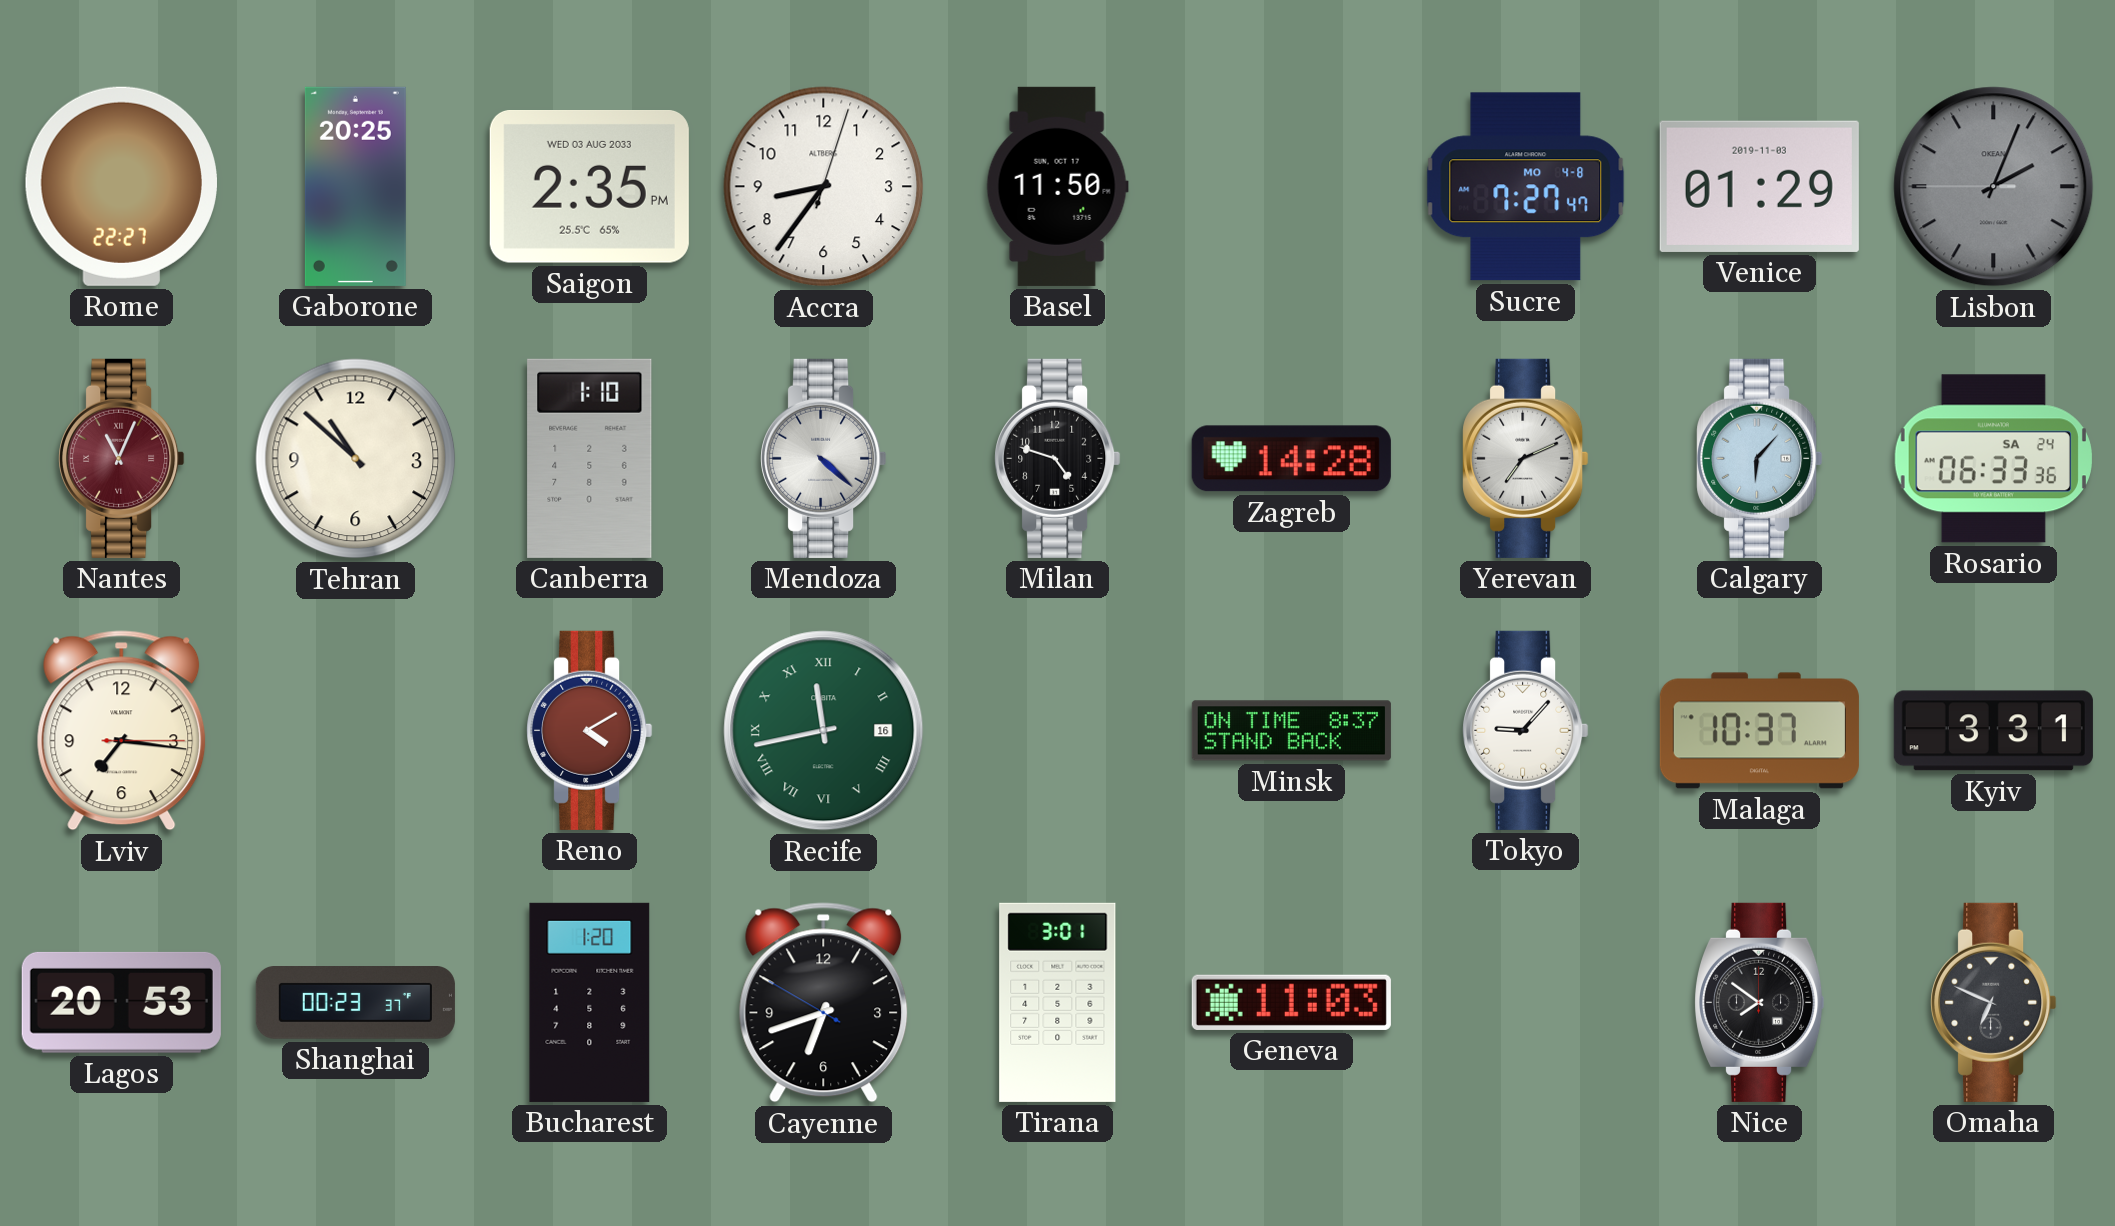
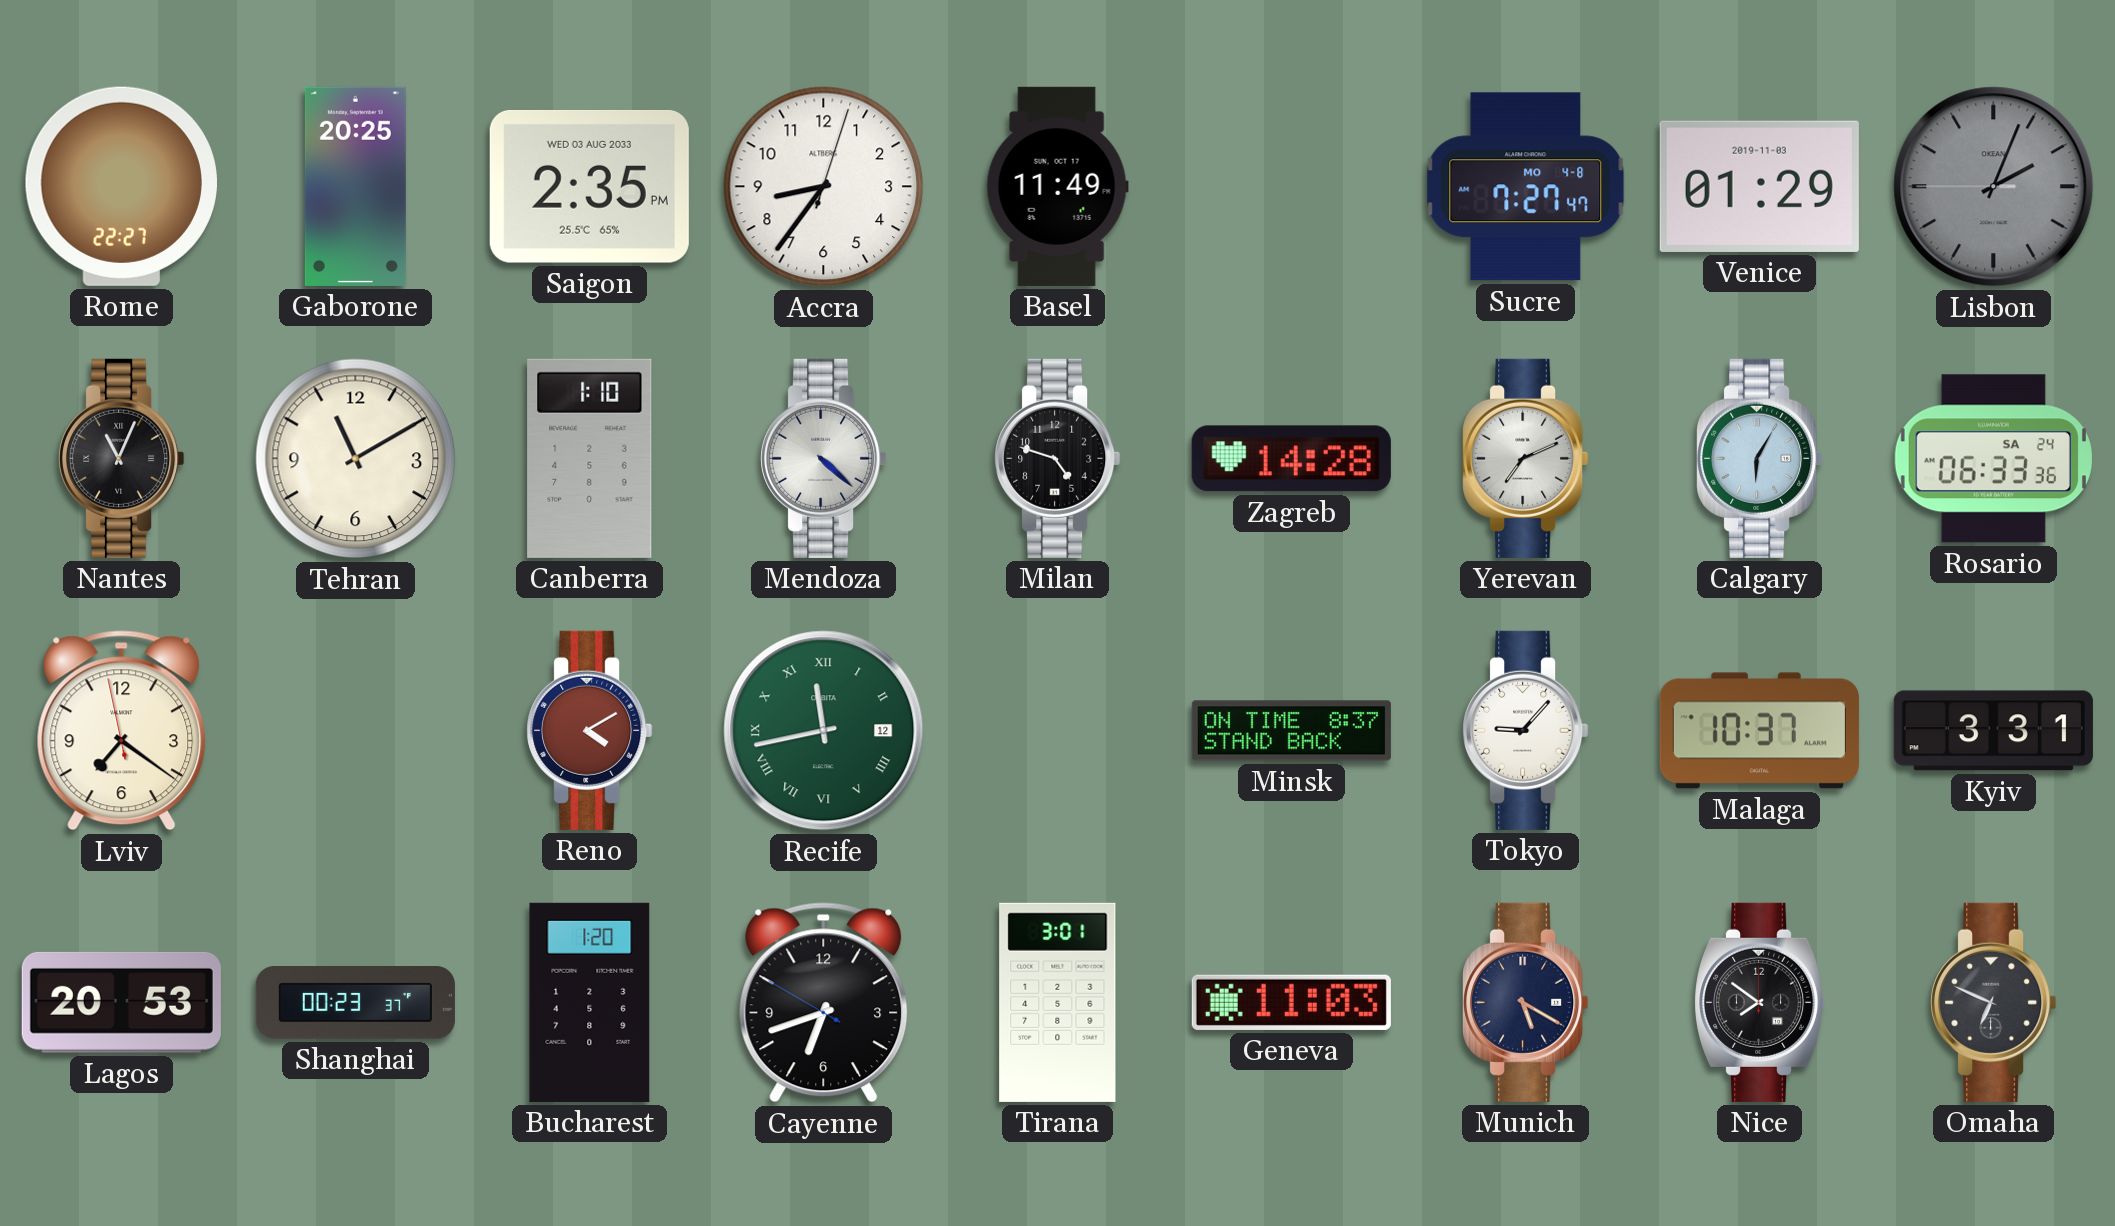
Basel: 11:50 -> 11:49 (1057, 186)
Nantes dial: burgundy -> black (122, 458)
Tehran: 10:52 -> 11:10 (356, 459)
Calgary: 6:07 -> 6:05 (1760, 458)
Lviv: 7:16 -> 7:20 (122, 731)
Recife date: 16 -> 12 (824, 731)
Munich: none -> 5:20 (1526, 1002)
